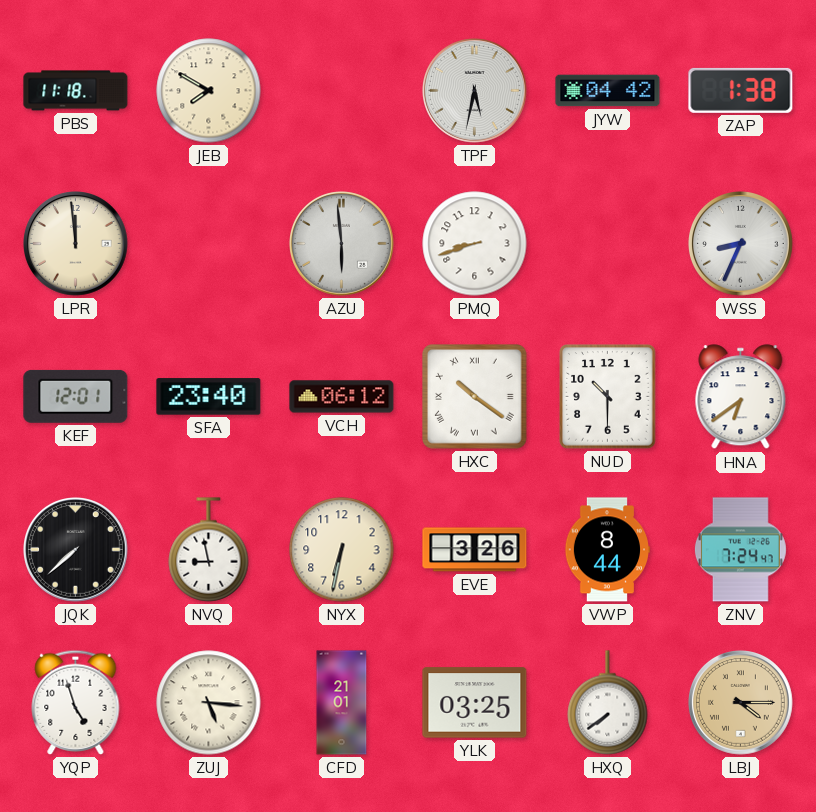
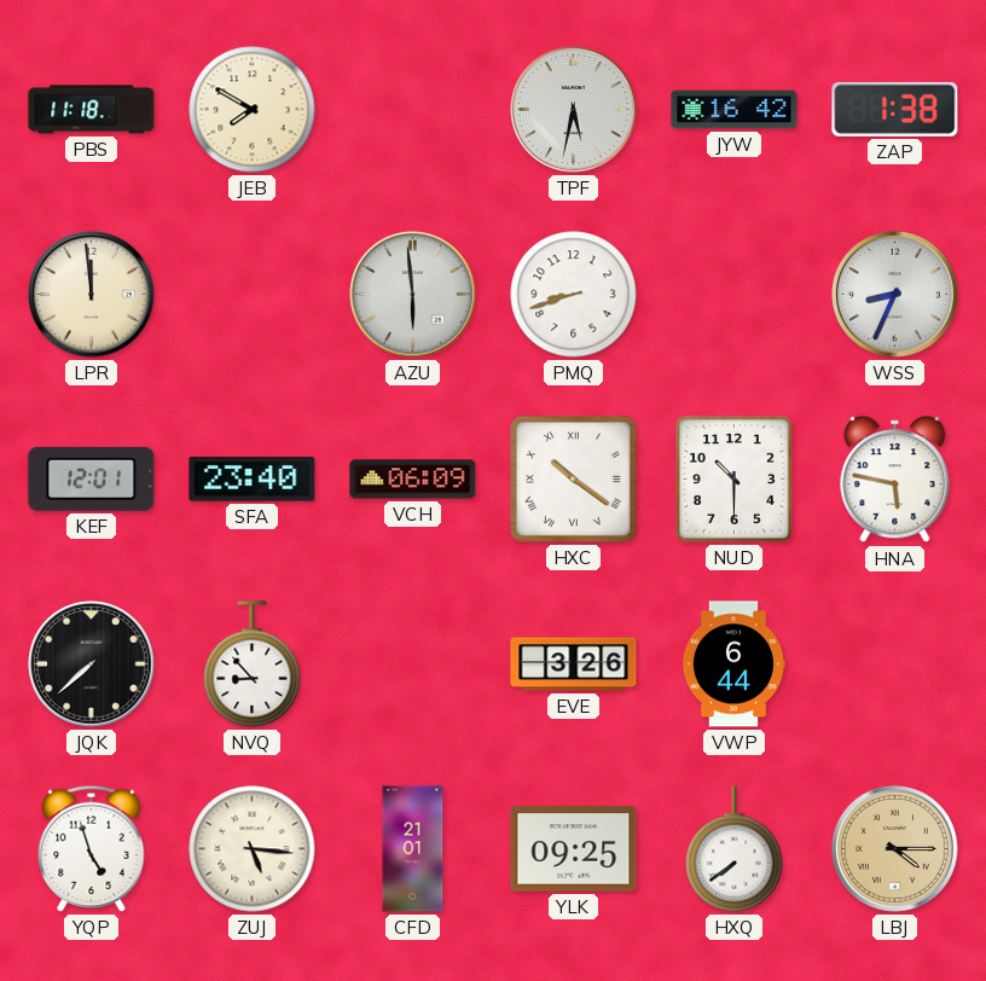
JYW: 04:42 -> 16:42 (735, 110)
VCH: 06:12 -> 06:09 (413, 480)
HNA: 6:39 -> 5:47 (895, 480)
NVQ: 8:58 -> 8:53 (253, 664)
NYX: 6:32 -> none (342, 550)
VWP: 8:44 -> 6:44 (732, 664)
ZNV: 7:24 -> none (740, 550)
YLK: 03:25 -> 09:25 (574, 849)
